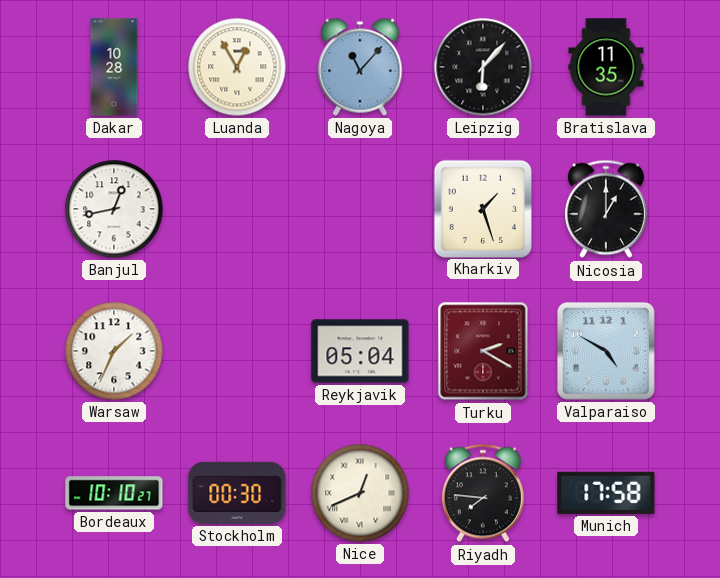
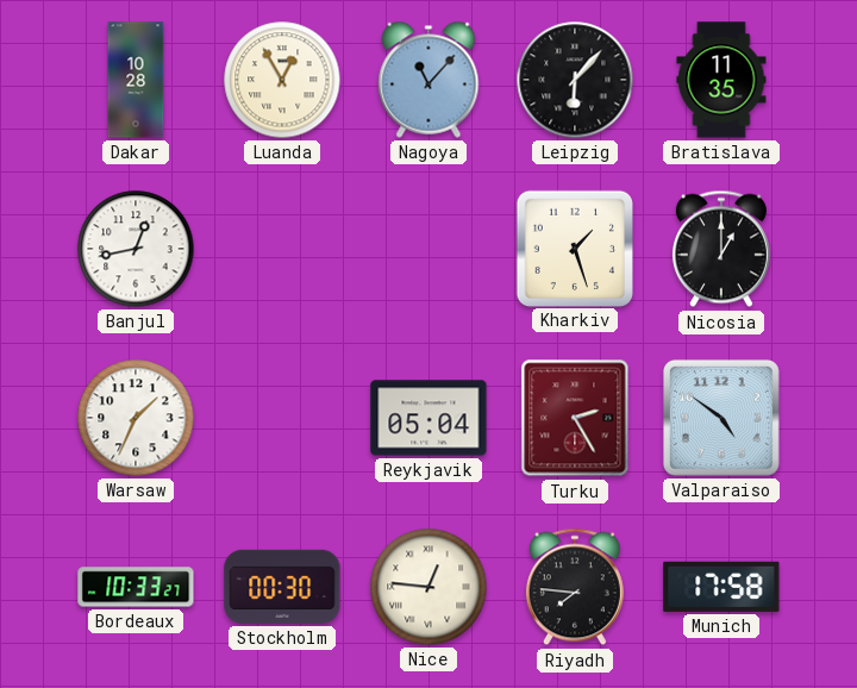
Turku: 2:20 -> 2:25 (575, 418)
Valparaiso: 4:50 -> 4:51 (721, 418)
Bordeaux: 10:10 -> 10:33 (136, 587)
Nice: 12:41 -> 12:46 (428, 587)
